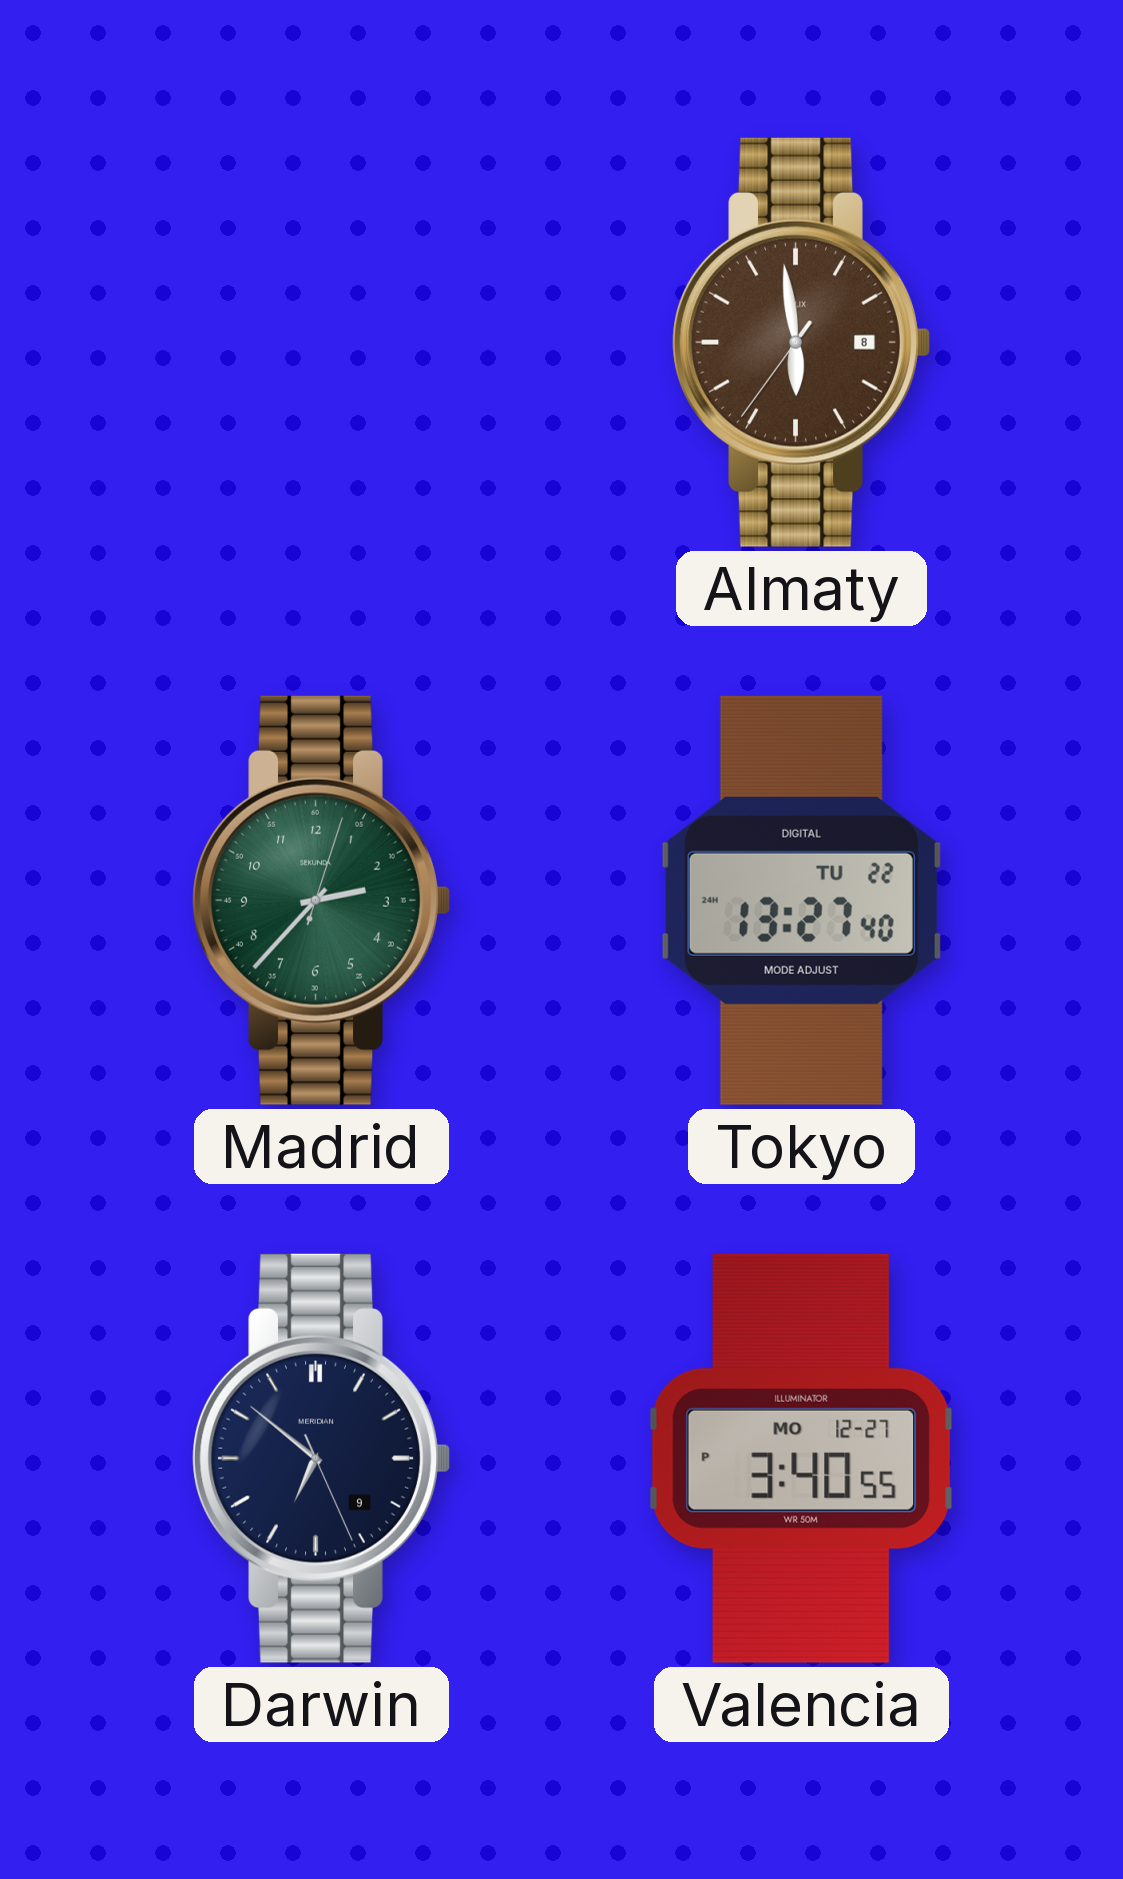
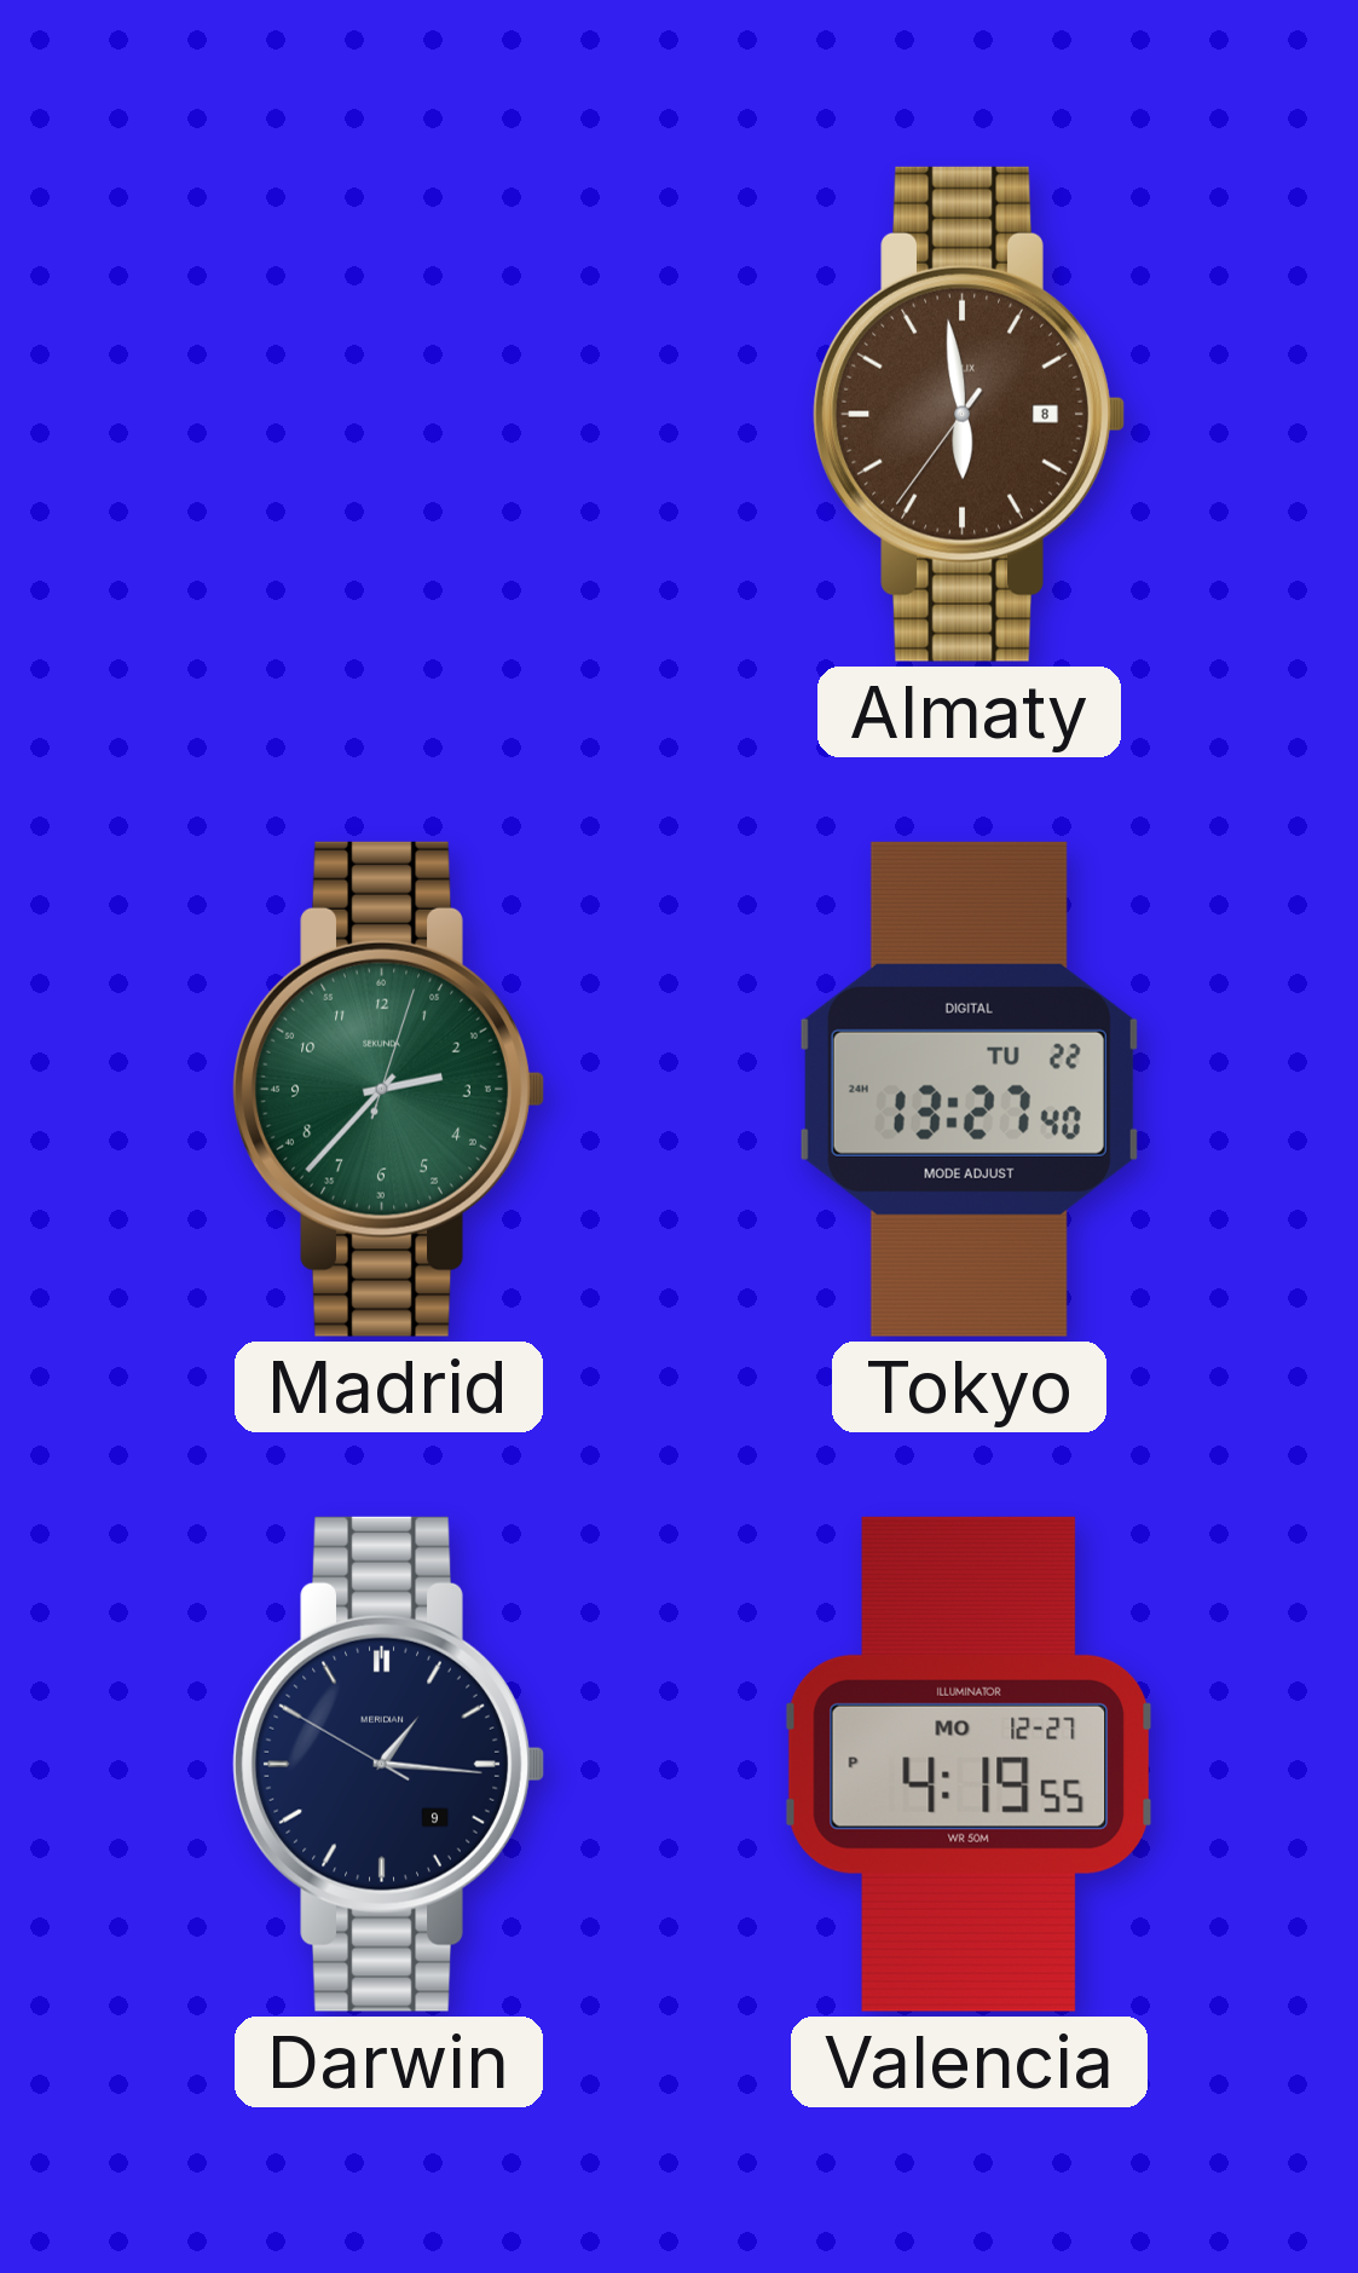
Darwin: 6:51 -> 1:15 (388, 1764)
Valencia: 3:40 -> 4:19 (970, 1764)
